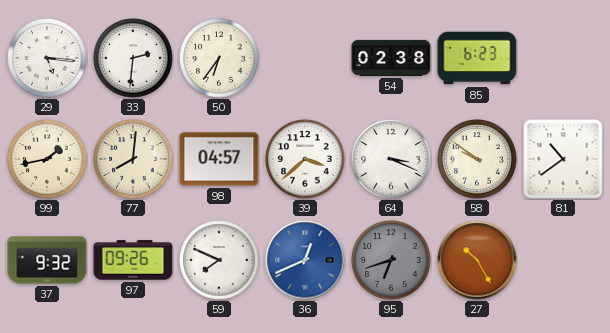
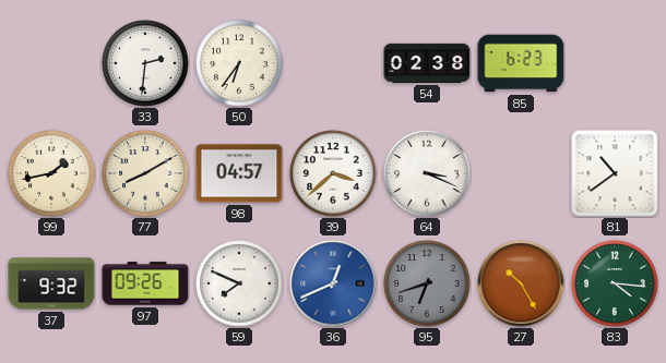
29: 5:16 -> none (47, 58)
77: 8:01 -> 8:10 (145, 173)
58: 9:51 -> none (477, 159)
83: none -> 4:16 (615, 283)
